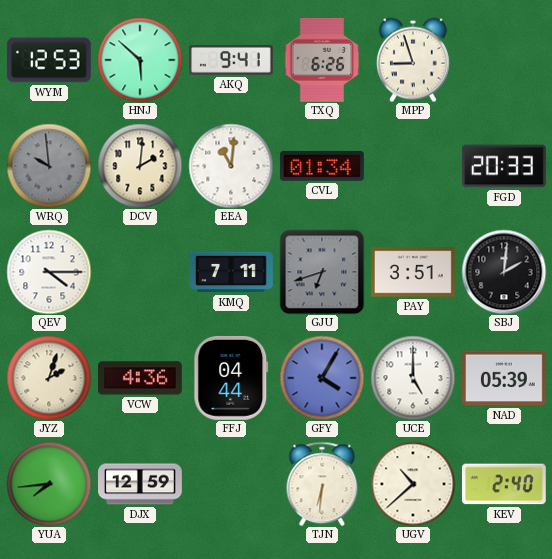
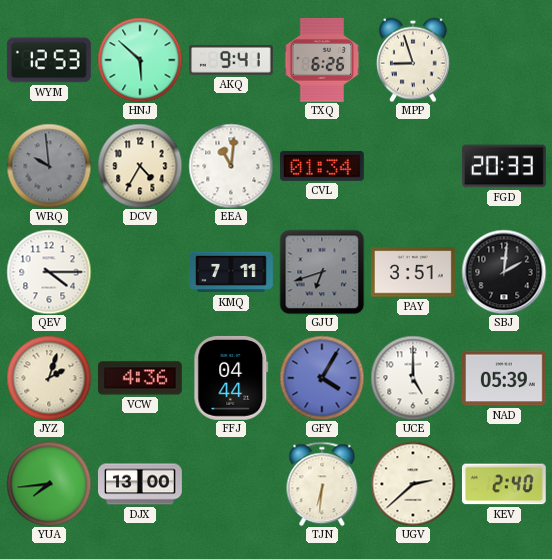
DCV: 2:01 -> 4:35 (140, 166)
DJX: 12:59 -> 13:00 (141, 484)
UGV: 10:38 -> 2:38 (413, 484)
